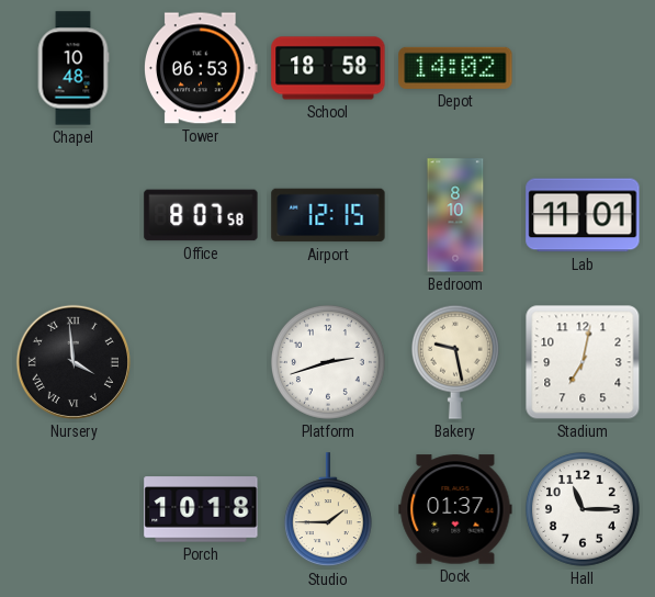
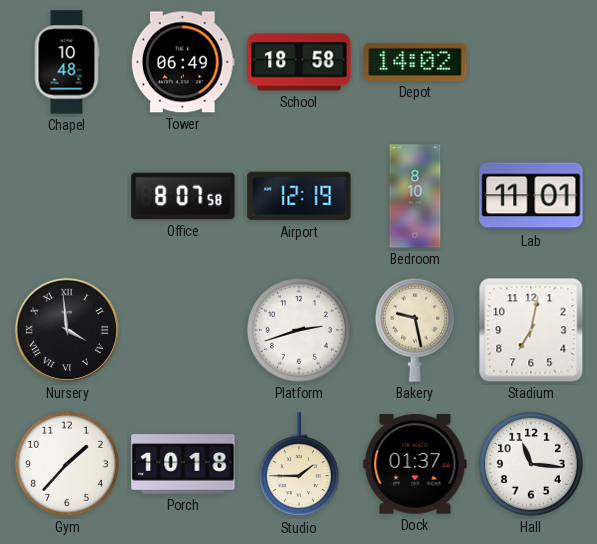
Tower: 06:53 -> 06:49 (184, 62)
Airport: 12:15 -> 12:19 (299, 196)
Gym: none -> 1:37 (67, 464)
Hall: 11:15 -> 11:16 (531, 464)
